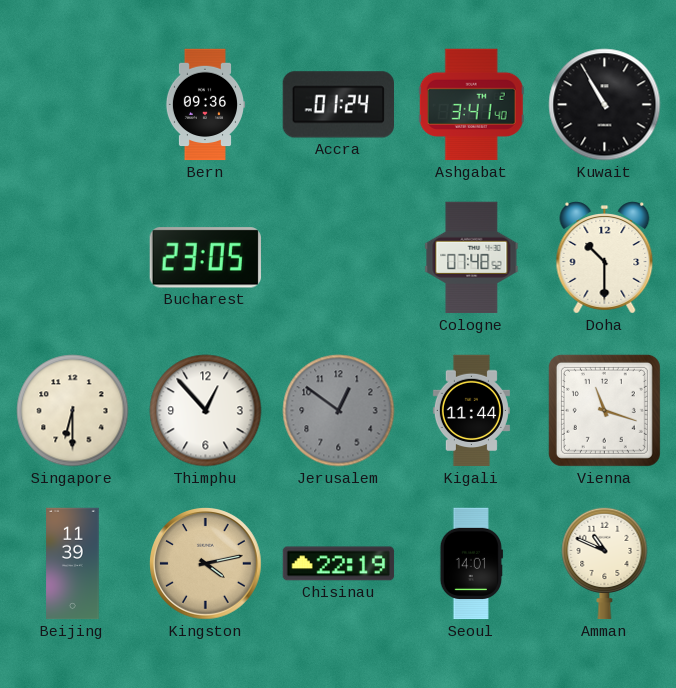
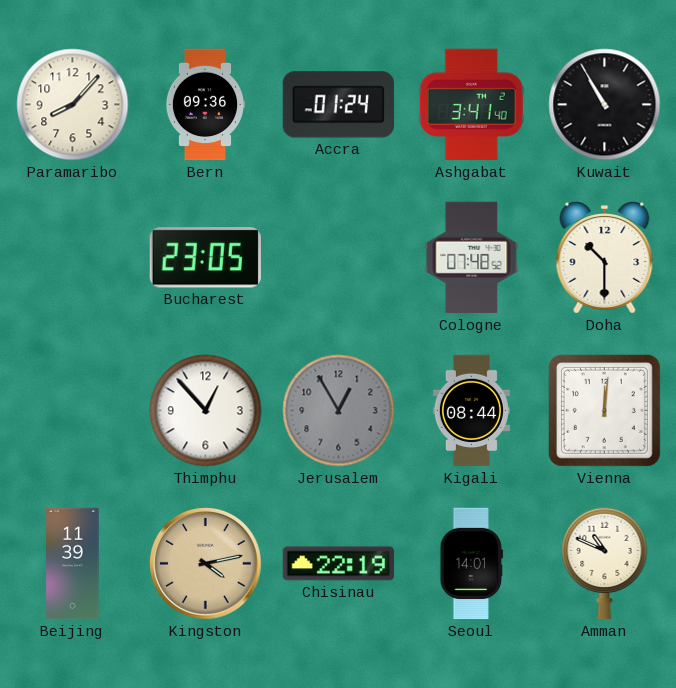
Paramaribo: none -> 8:07 (73, 105)
Singapore: 6:30 -> none (73, 411)
Jerusalem: 12:51 -> 12:55 (339, 411)
Kigali: 11:44 -> 08:44 (471, 411)
Vienna: 11:18 -> 12:01 (604, 410)
